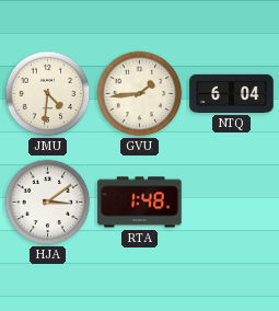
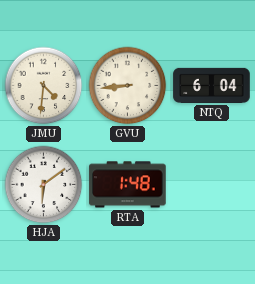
GVU: 1:44 -> 8:44 (128, 86)
HJA: 3:09 -> 6:09 (44, 185)
